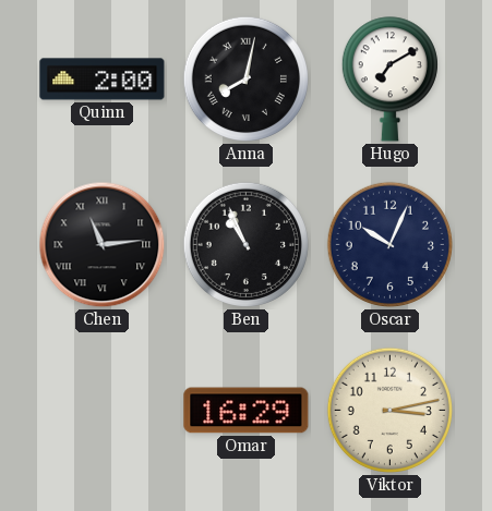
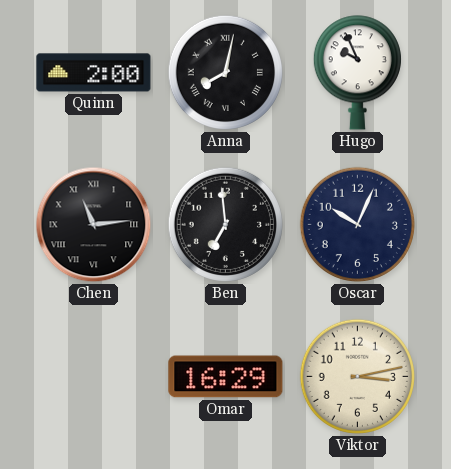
Hugo: 7:10 -> 9:56 (357, 73)
Ben: 10:56 -> 6:59 (225, 224)
